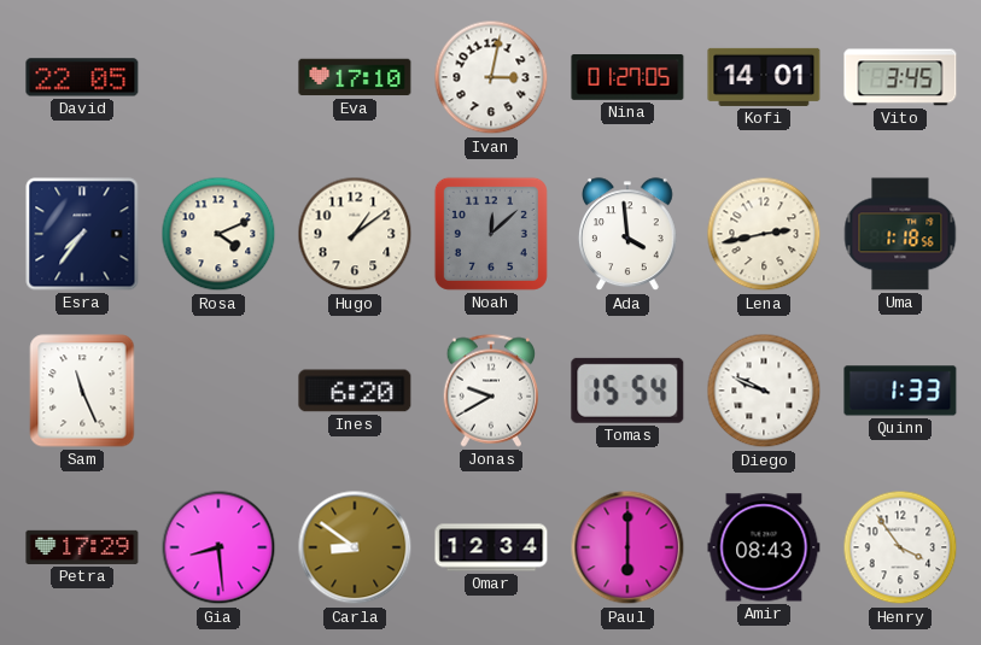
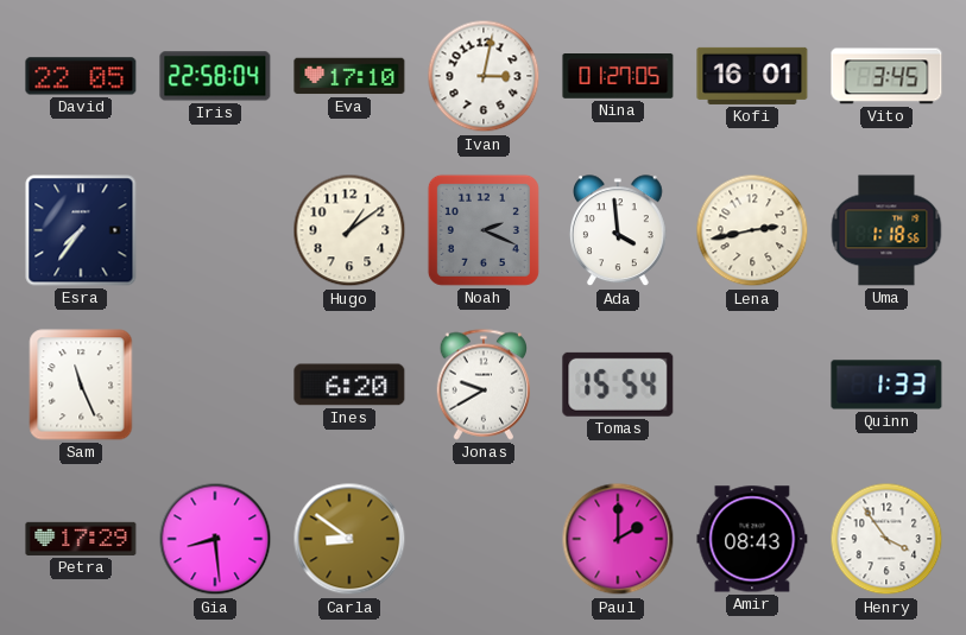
Iris: none -> 22:58 (215, 76)
Kofi: 14:01 -> 16:01 (752, 76)
Rosa: 4:11 -> none (218, 234)
Noah: 12:08 -> 2:19 (484, 230)
Diego: 9:49 -> none (764, 391)
Omar: 12:34 -> none (491, 547)
Paul: 6:00 -> 2:00 (618, 539)
